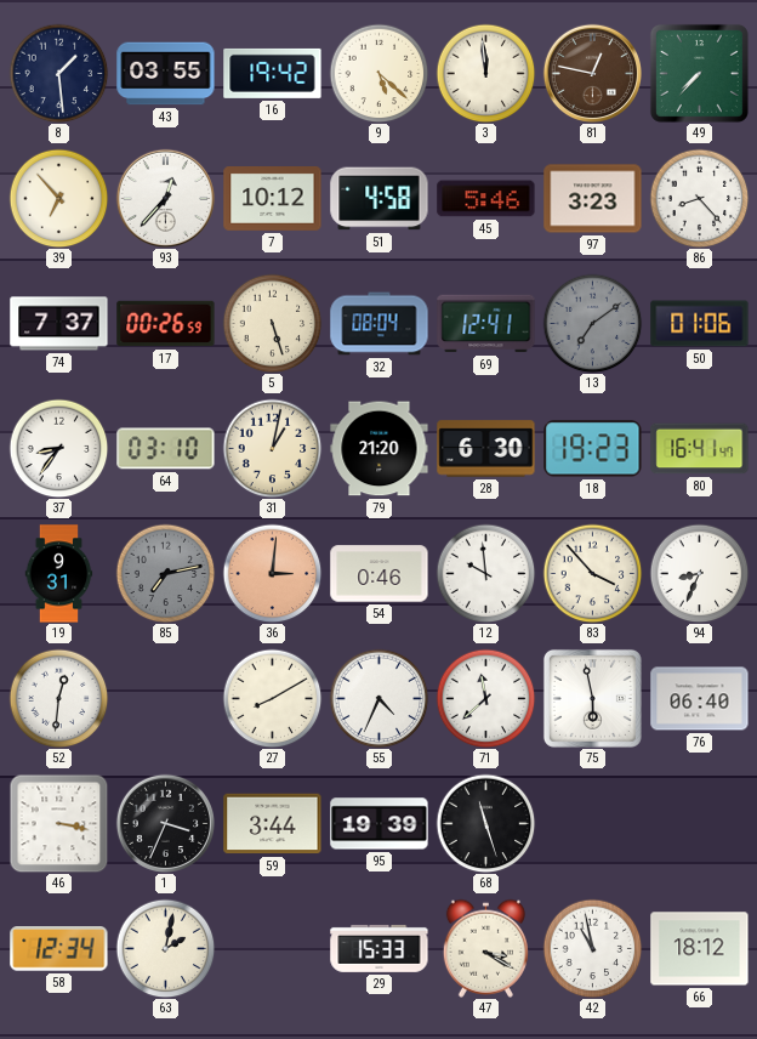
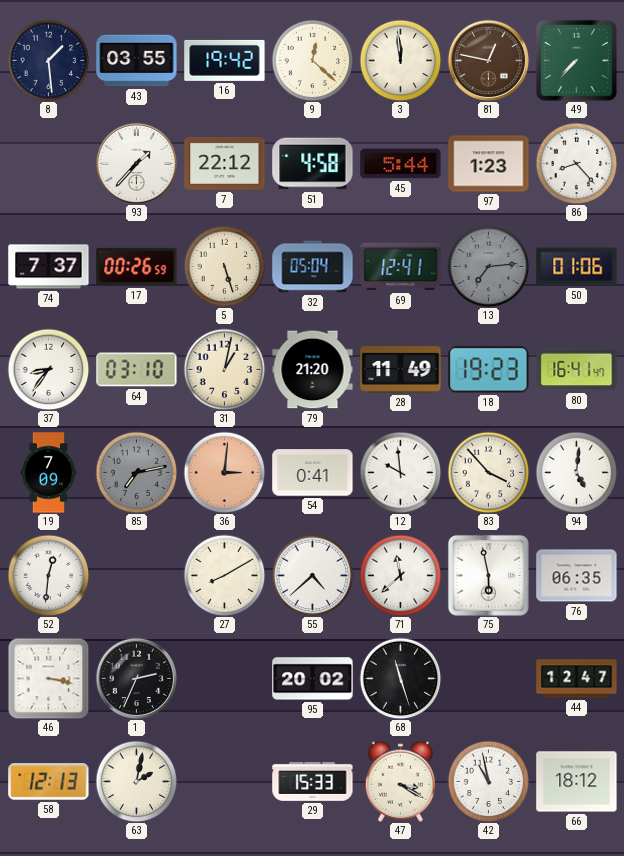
9: 5:22 -> 12:22 (312, 60)
39: 6:53 -> none (58, 198)
93: 12:37 -> 1:37 (136, 163)
7: 10:12 -> 22:12 (225, 164)
45: 5:46 -> 5:44 (401, 164)
97: 3:23 -> 1:23 (489, 164)
32: 08:04 -> 05:04 (313, 267)
13: 7:09 -> 7:14 (488, 266)
28: 6:30 -> 11:49 (401, 370)
19: 9:31 -> 7:09 (49, 473)
54: 0:46 -> 0:41 (313, 473)
94: 8:34 -> 5:01 (576, 472)
55: 4:34 -> 4:38 (312, 575)
76: 06:40 -> 06:35 (577, 576)
1: 3:34 -> 2:34 (136, 678)
59: 3:44 -> none (273, 824)
95: 19:39 -> 20:02 (313, 679)
44: none -> 12:47 (577, 679)
58: 12:34 -> 12:13 (49, 782)
